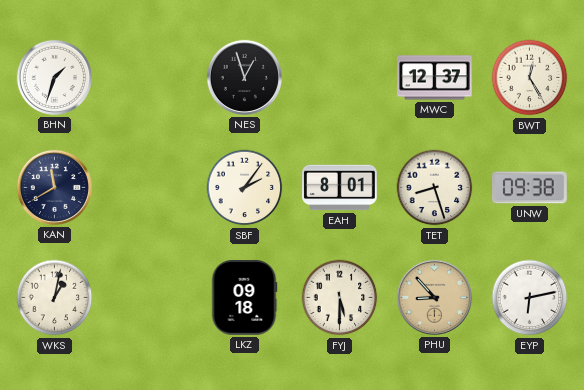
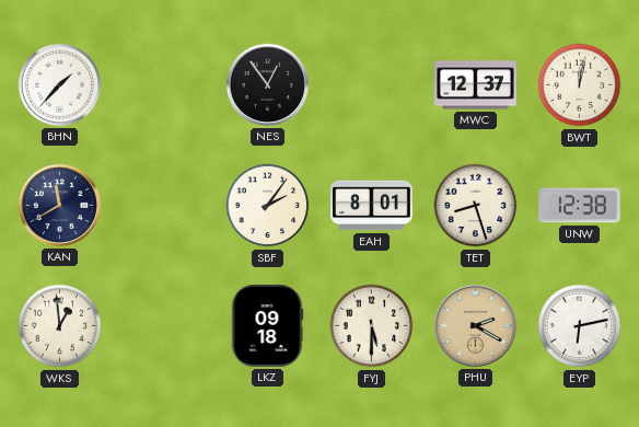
BHN: 1:33 -> 1:37 (59, 84)
NES: 12:57 -> 12:54 (267, 84)
BWT: 12:25 -> 12:02 (580, 85)
UNW: 09:38 -> 12:38 (580, 206)
WKS: 1:02 -> 12:59 (60, 326)
PHU: 8:53 -> 2:20 (475, 325)
